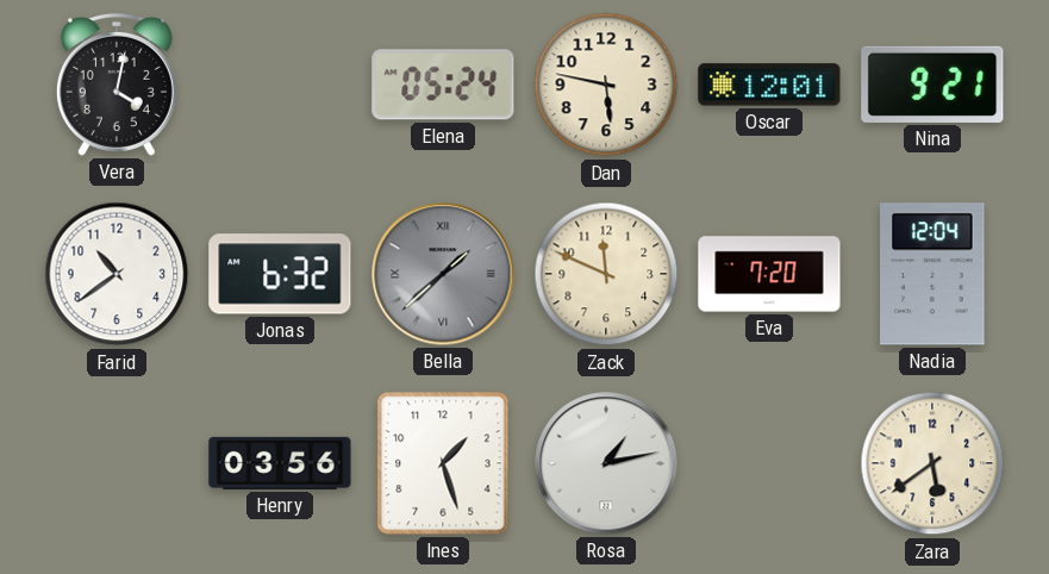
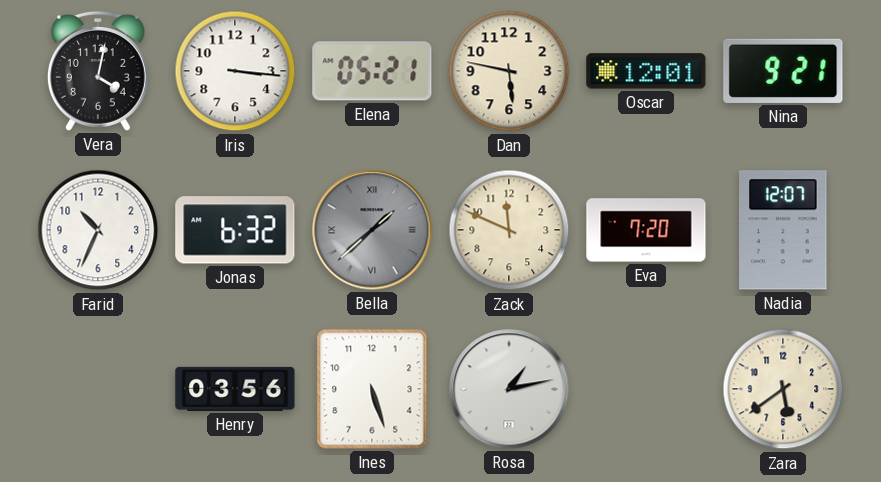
Iris: none -> 3:16 (235, 71)
Elena: 05:24 -> 05:21 (372, 71)
Farid: 10:39 -> 10:34 (98, 230)
Nadia: 12:04 -> 12:07 (783, 230)
Ines: 1:27 -> 5:27 (372, 389)
